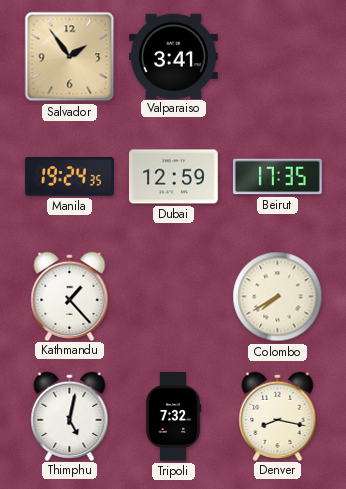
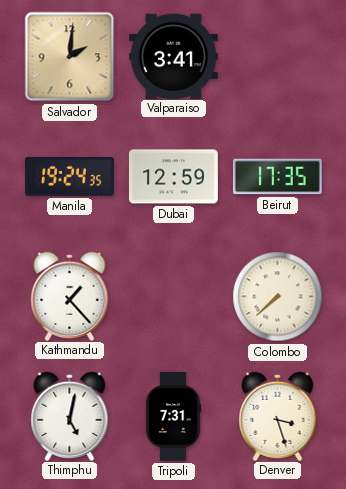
Salvador: 1:54 -> 2:01 (70, 57)
Colombo: 7:40 -> 7:38 (278, 297)
Tripoli: 7:32 -> 7:31 (173, 417)
Denver: 8:17 -> 3:27 (278, 416)
